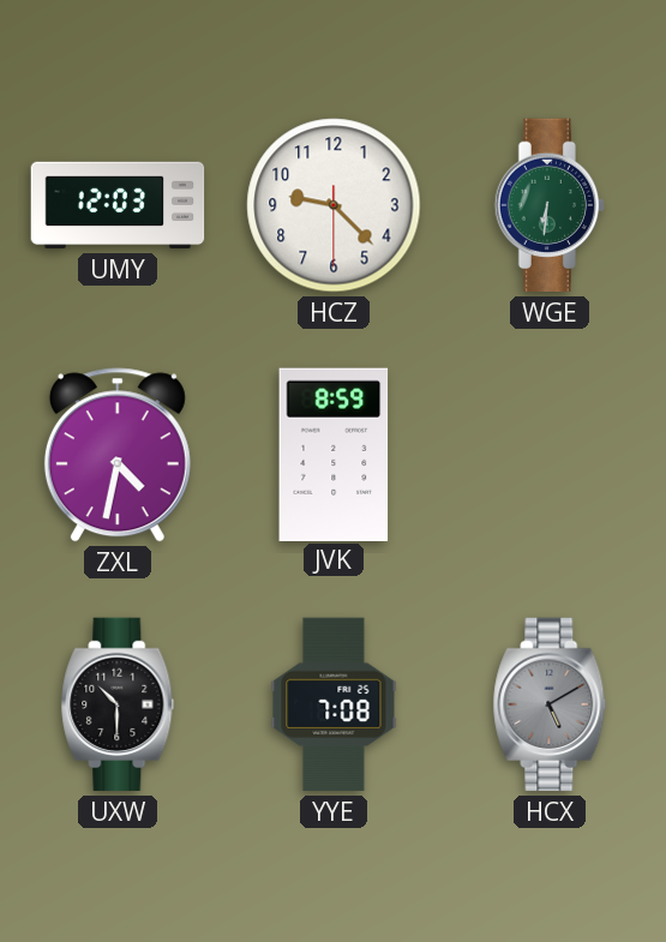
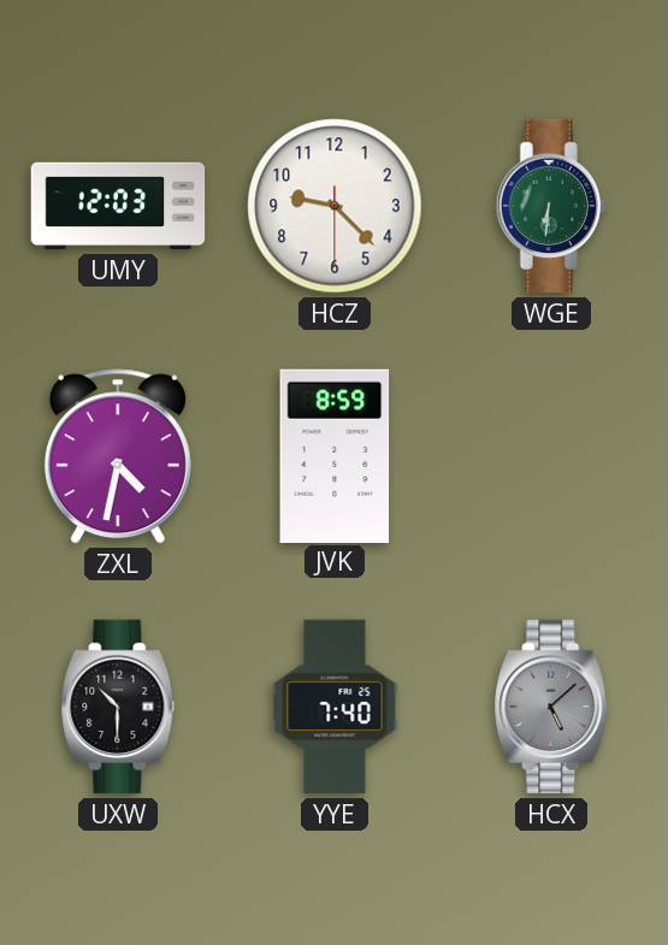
YYE: 7:08 -> 7:40 (335, 707)
HCX: 5:10 -> 5:08 (551, 707)
